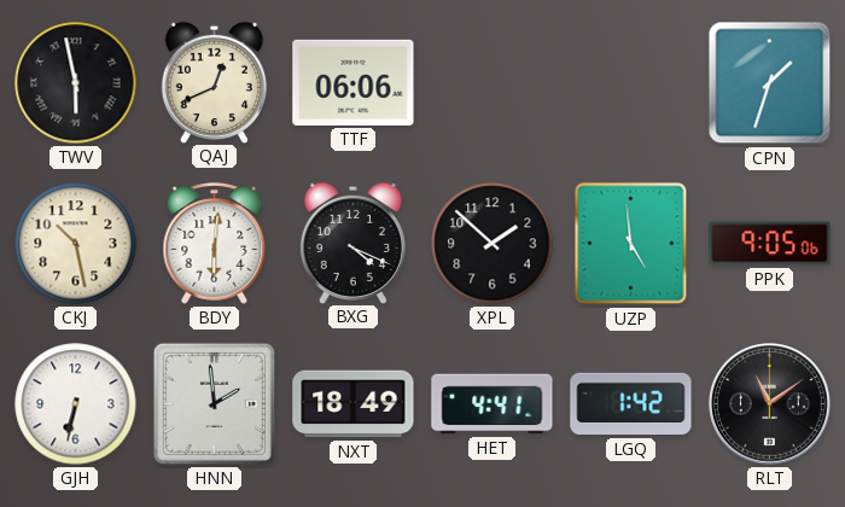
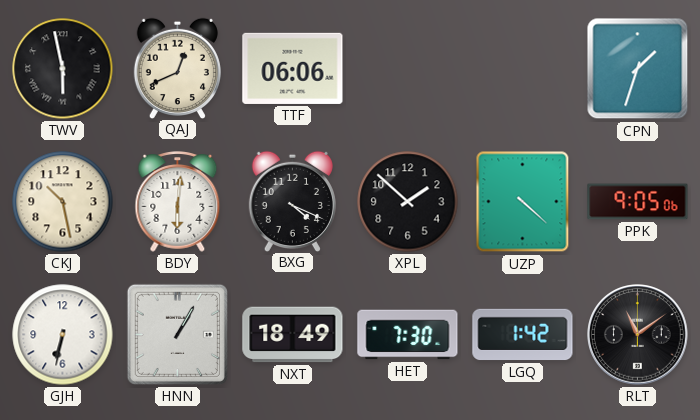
UZP: 4:59 -> 4:22 (523, 202)
HNN: 1:59 -> 1:05 (177, 334)
HET: 4:41 -> 7:30 (408, 335)
